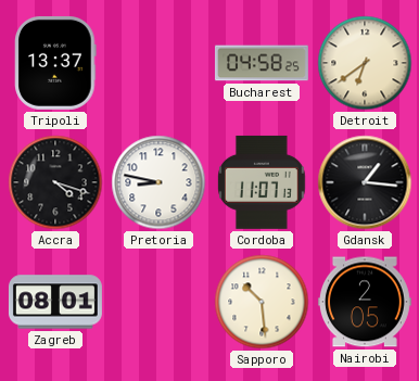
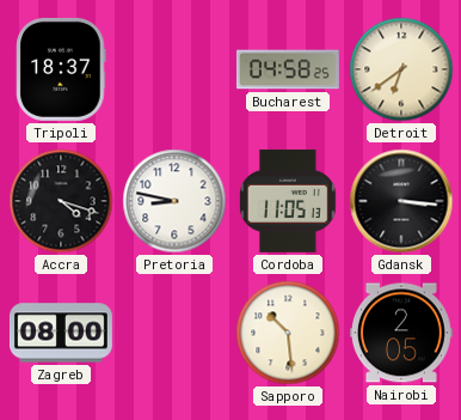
Tripoli: 13:37 -> 18:37 (61, 69)
Cordoba: 11:07 -> 11:05 (289, 201)
Gdansk: 1:16 -> 3:16 (401, 201)
Zagreb: 08:01 -> 08:00 (61, 333)
